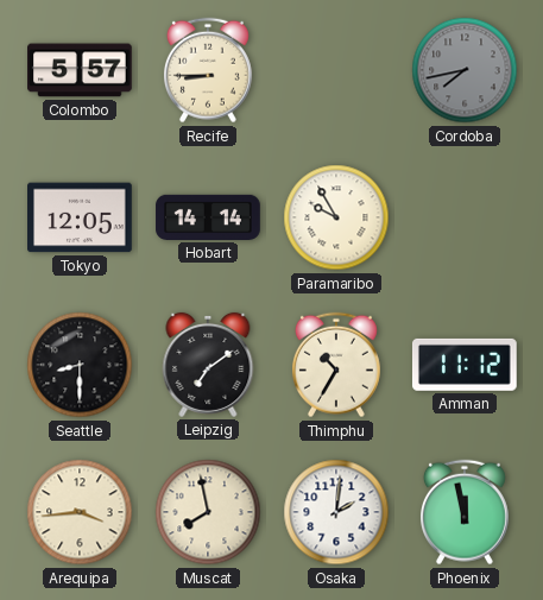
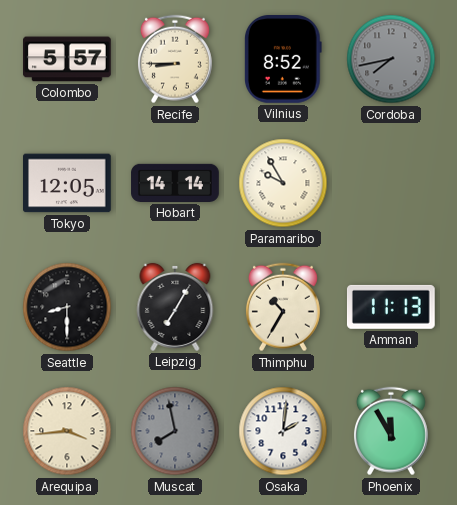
Vilnius: none -> 8:52 (284, 60)
Leipzig: 7:09 -> 7:05 (175, 307)
Amman: 11:12 -> 11:13 (391, 307)
Muscat dial: cream -> grey (175, 431)
Phoenix: 11:58 -> 11:55 (391, 431)
